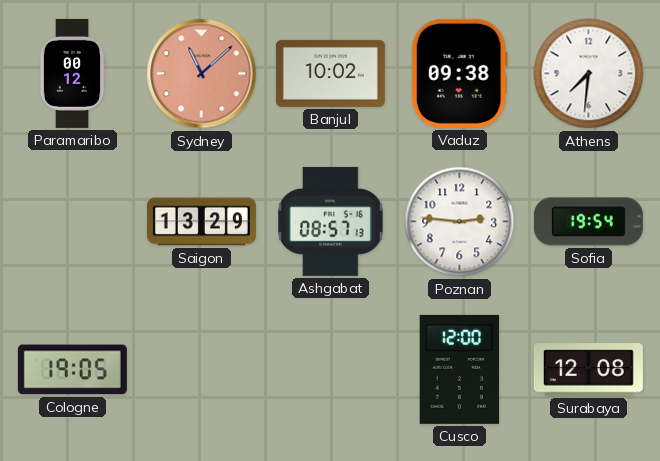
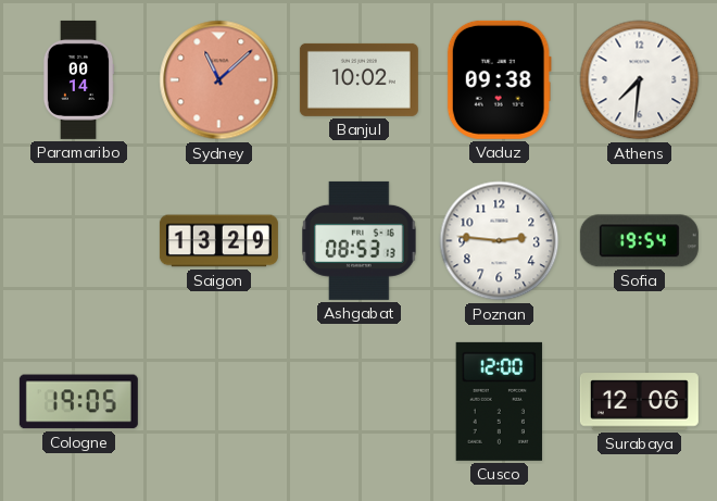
Paramaribo: 00:12 -> 00:14 (78, 79)
Ashgabat: 08:57 -> 08:53 (360, 240)
Surabaya: 12:08 -> 12:06 (639, 402)
